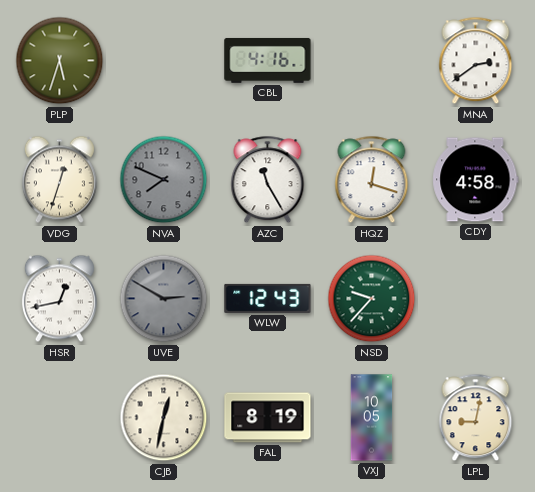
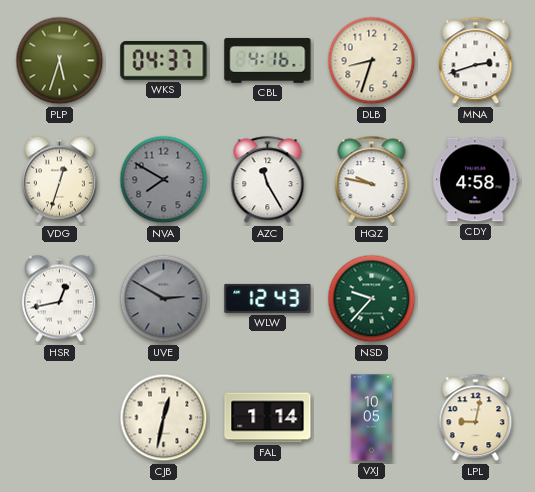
WKS: none -> 04:37 (164, 61)
DLB: none -> 8:33 (372, 61)
MNA: 2:39 -> 2:42 (476, 61)
NVA: 7:49 -> 7:50 (164, 180)
HQZ: 12:18 -> 9:47 (372, 180)
FAL: 8:19 -> 1:14 (268, 418)
